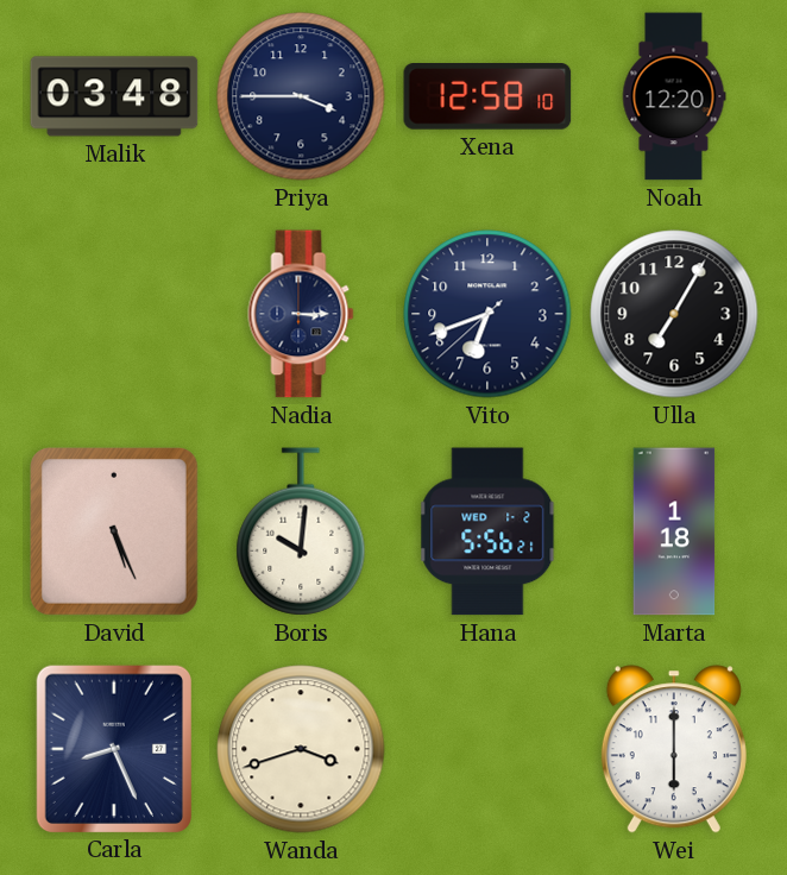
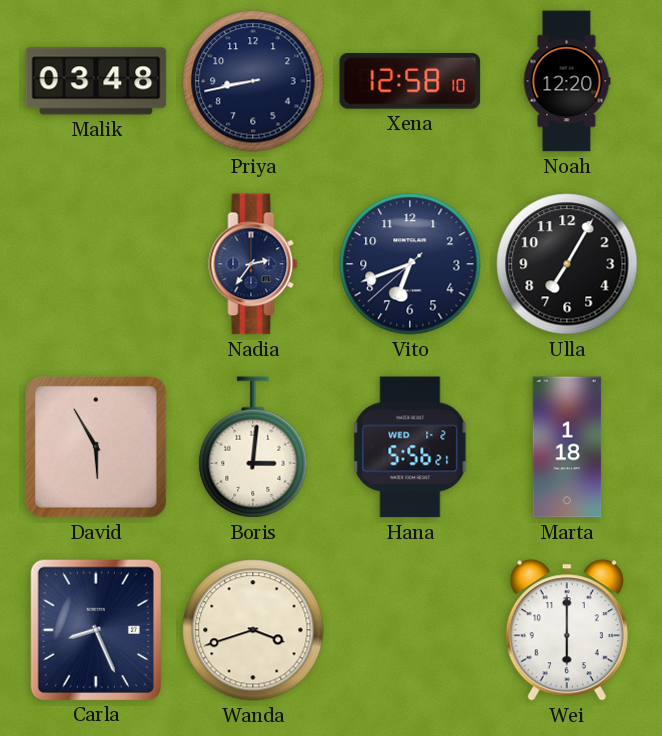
Priya: 3:45 -> 8:43 (253, 81)
Nadia: 3:15 -> 2:36 (253, 264)
David: 5:26 -> 5:55 (97, 448)
Boris: 10:01 -> 3:01 (253, 447)
